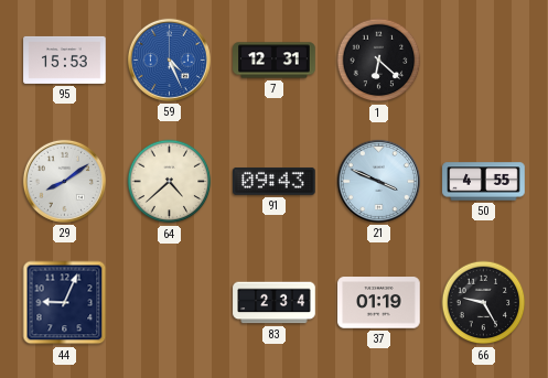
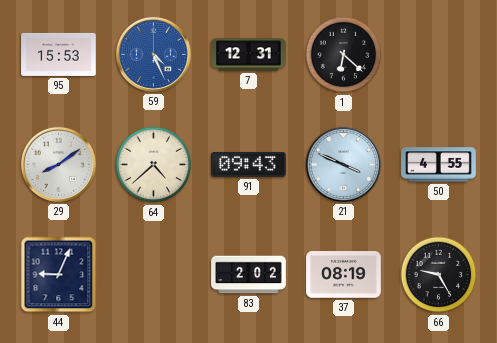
83: 2:34 -> 2:02 (249, 275)
37: 01:19 -> 08:19 (344, 275)
